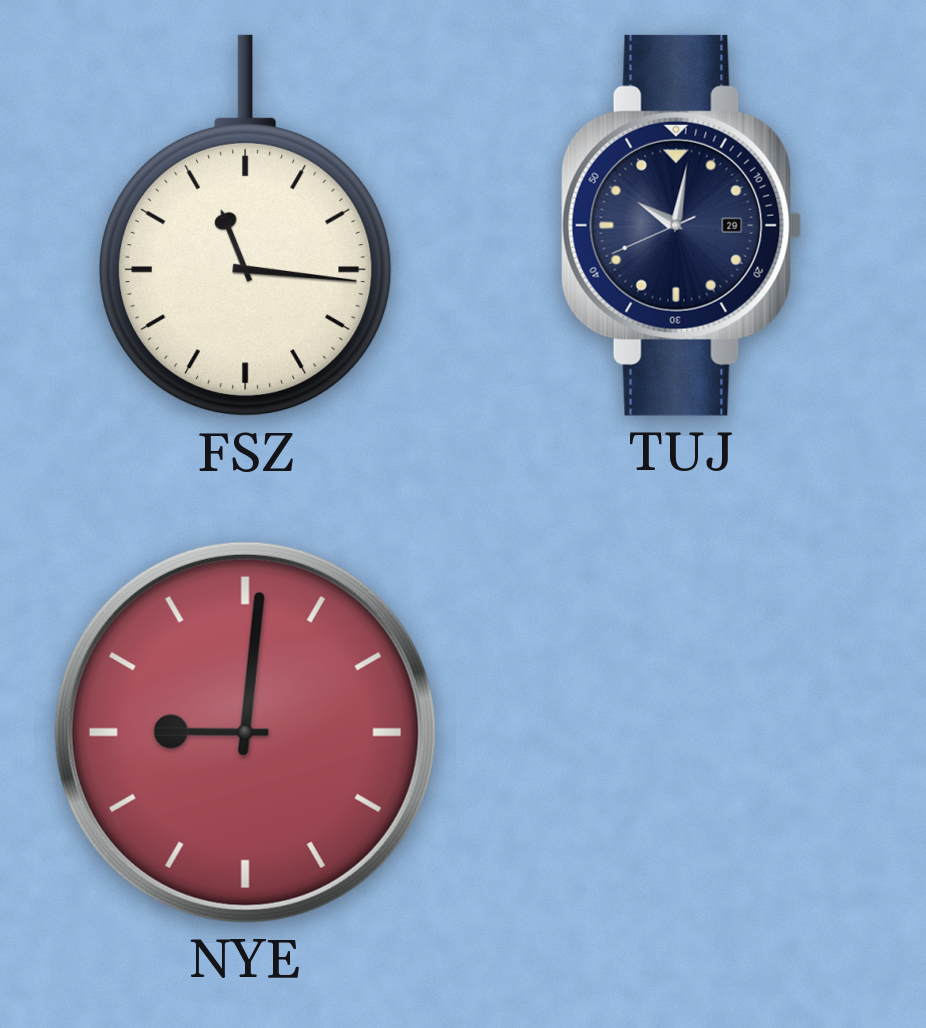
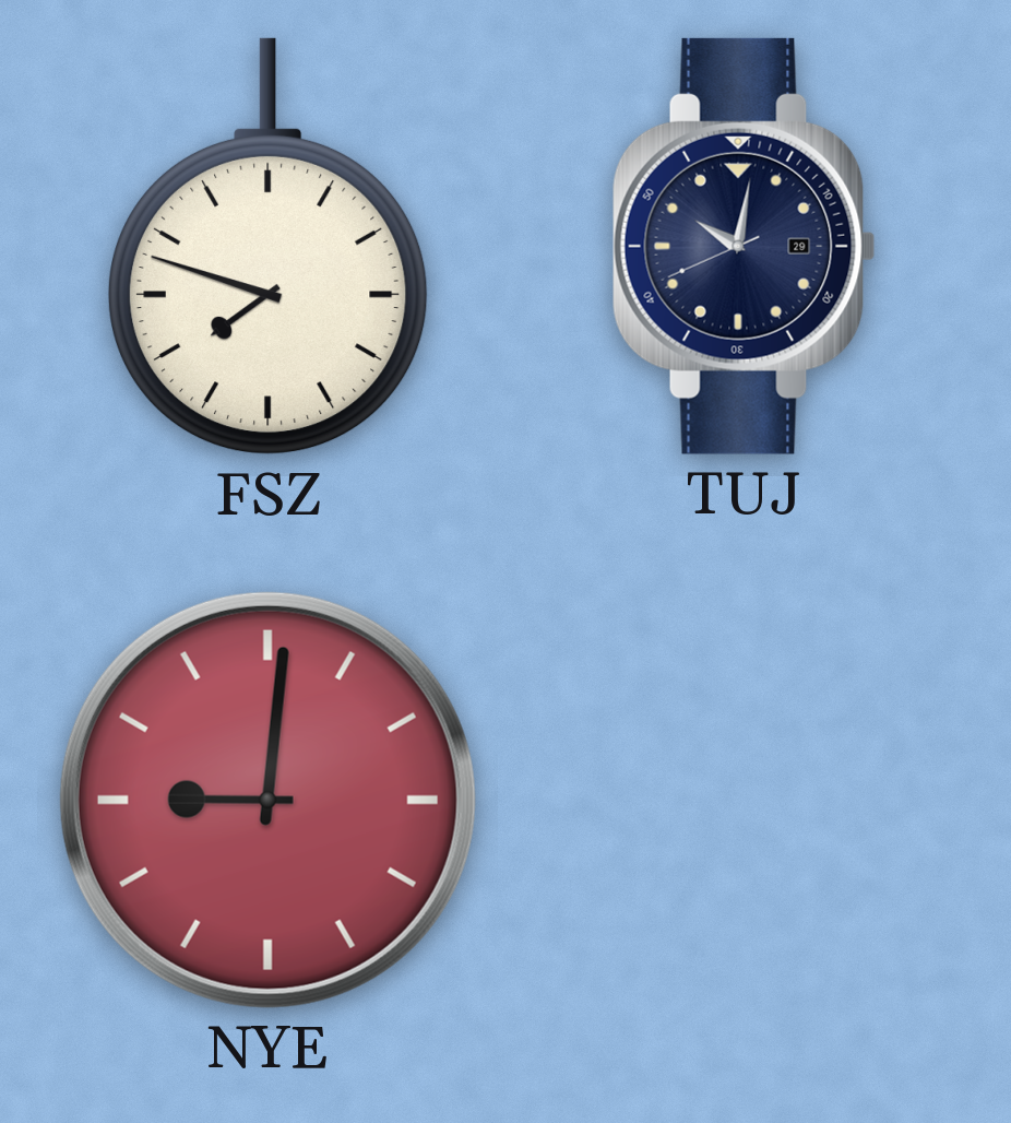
FSZ: 11:16 -> 7:48 (269, 247)
